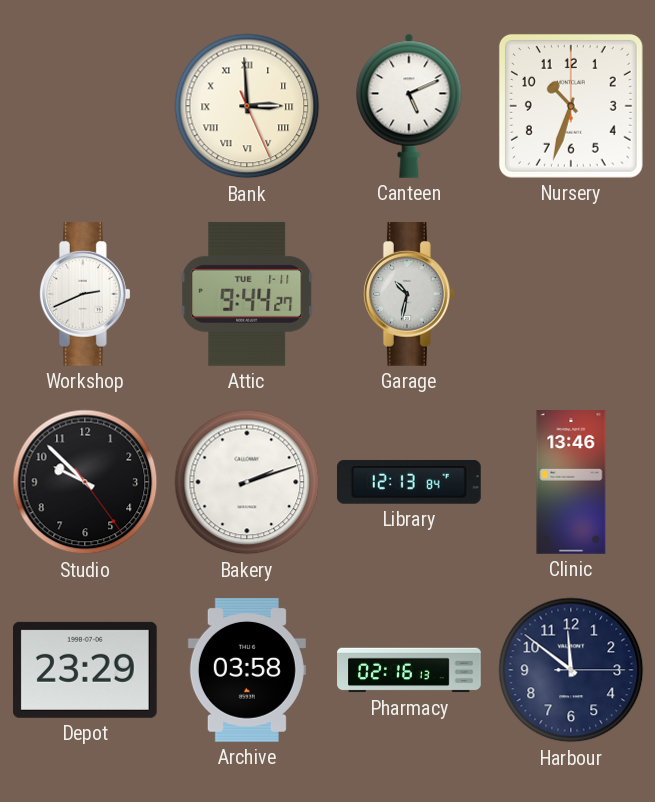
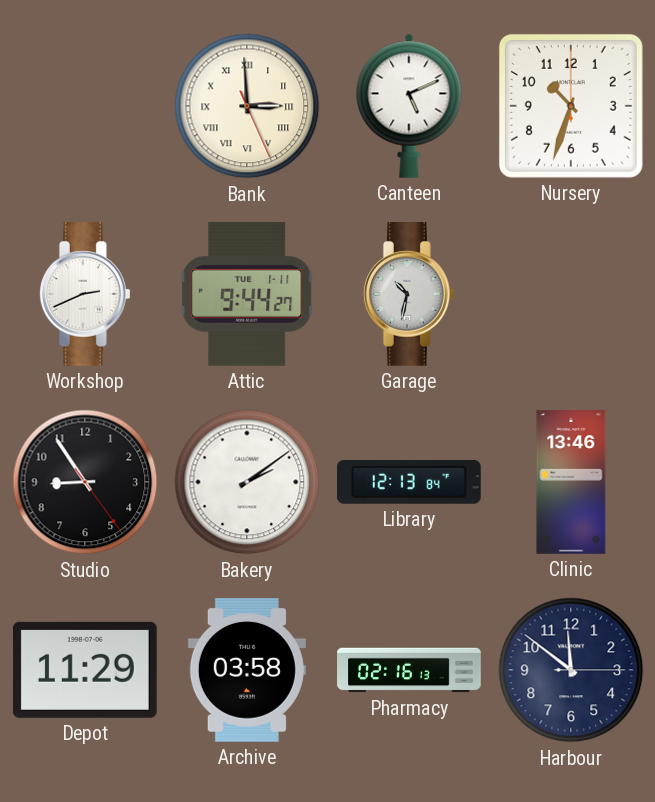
Studio: 9:52 -> 8:54 (85, 482)
Bakery: 2:12 -> 2:09 (247, 482)
Depot: 23:29 -> 11:29 (85, 670)
